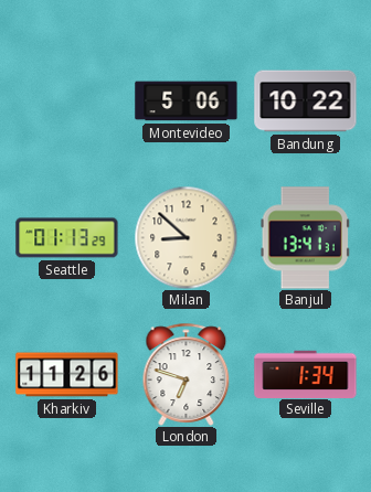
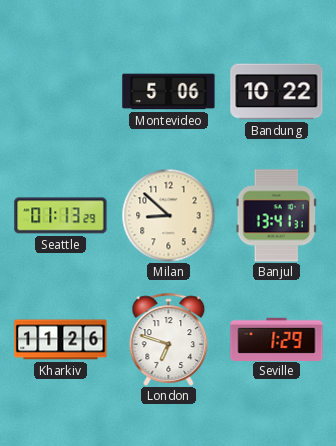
Seville: 1:34 -> 1:29 (277, 339)
